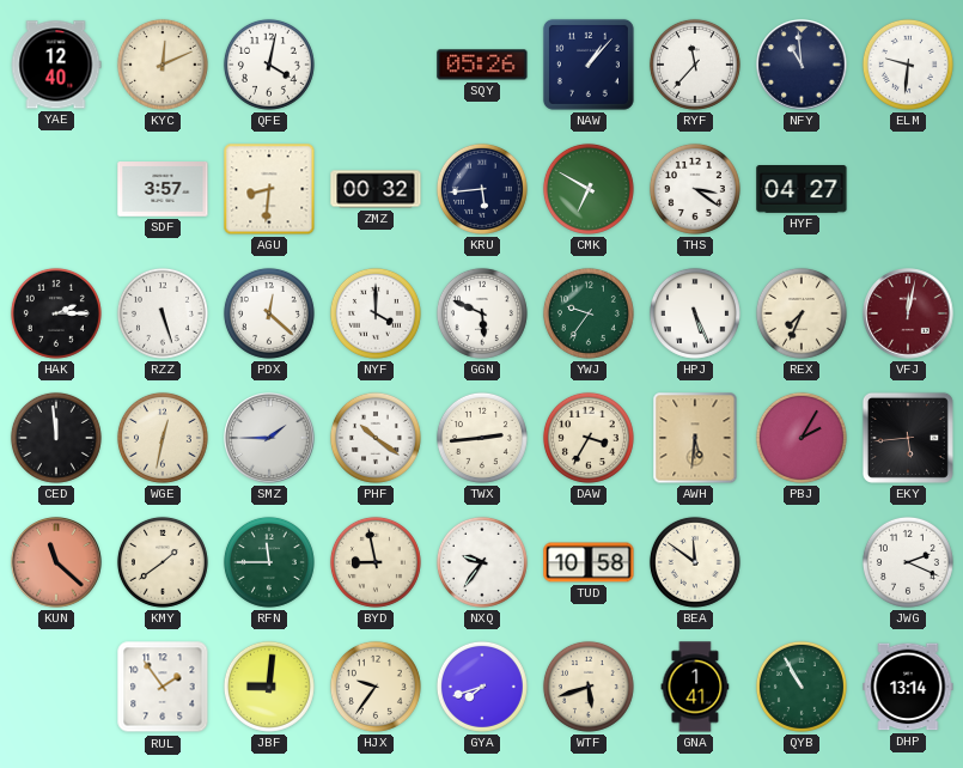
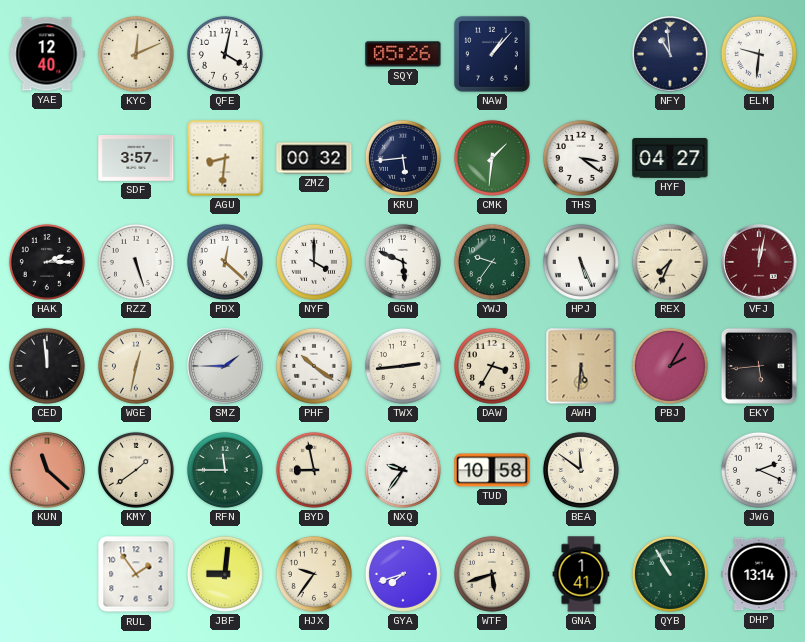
RYF: 11:37 -> none (695, 65)
CMK: 6:50 -> 1:31 (492, 158)
